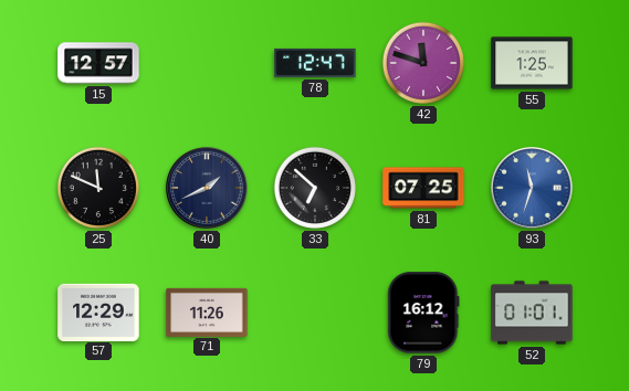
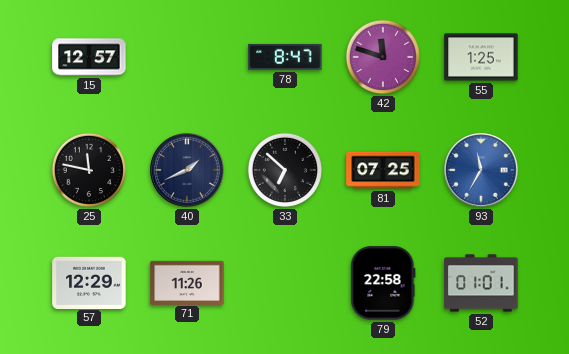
78: 12:47 -> 8:47 (285, 57)
25: 11:49 -> 11:47 (89, 170)
93: 11:33 -> 11:35 (481, 170)
79: 16:12 -> 22:58 (383, 283)
